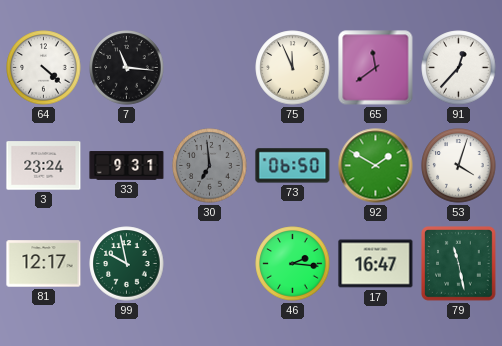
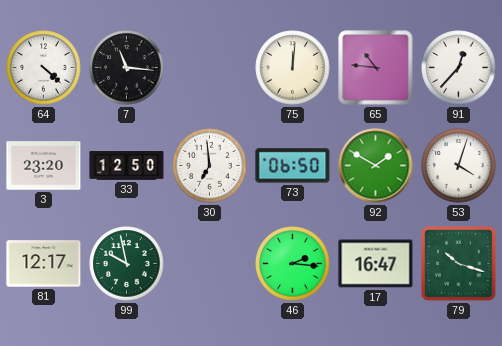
75: 11:56 -> 12:01 (293, 68)
65: 11:39 -> 10:46 (376, 68)
3: 23:24 -> 23:20 (44, 166)
33: 9:31 -> 12:50 (127, 166)
30 dial: grey -> white (210, 166)
79: 11:28 -> 10:18 (459, 264)
